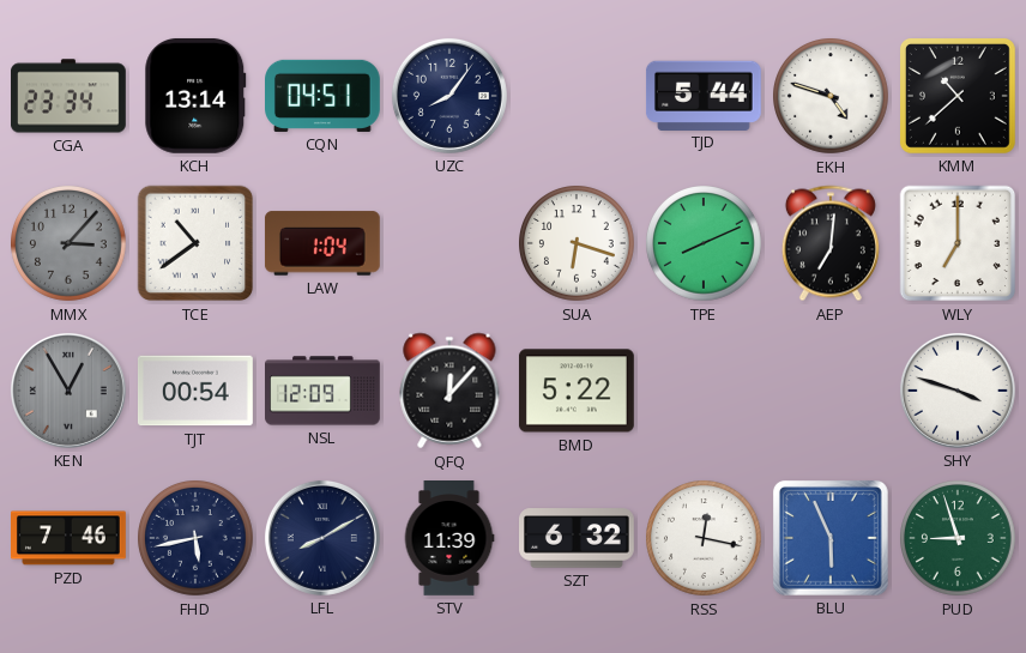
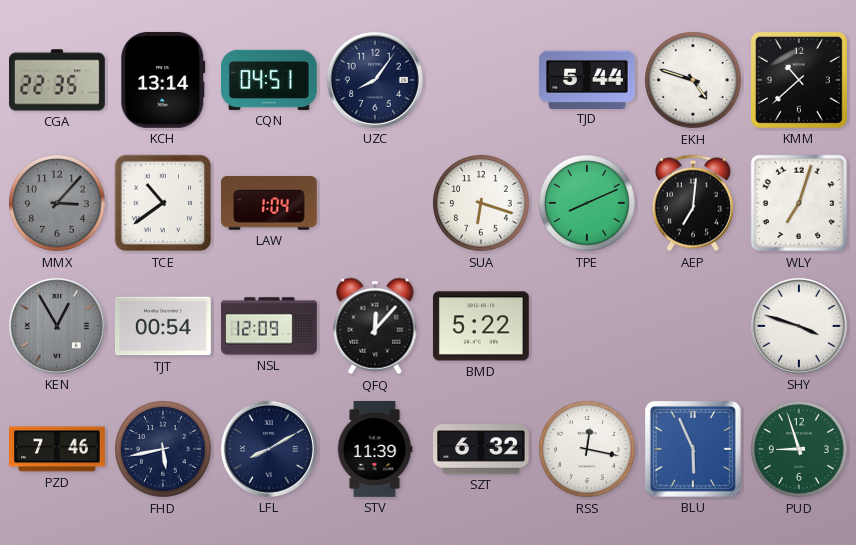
CGA: 23:34 -> 22:35 (58, 80)
WLY: 7:00 -> 7:03 (799, 203)
